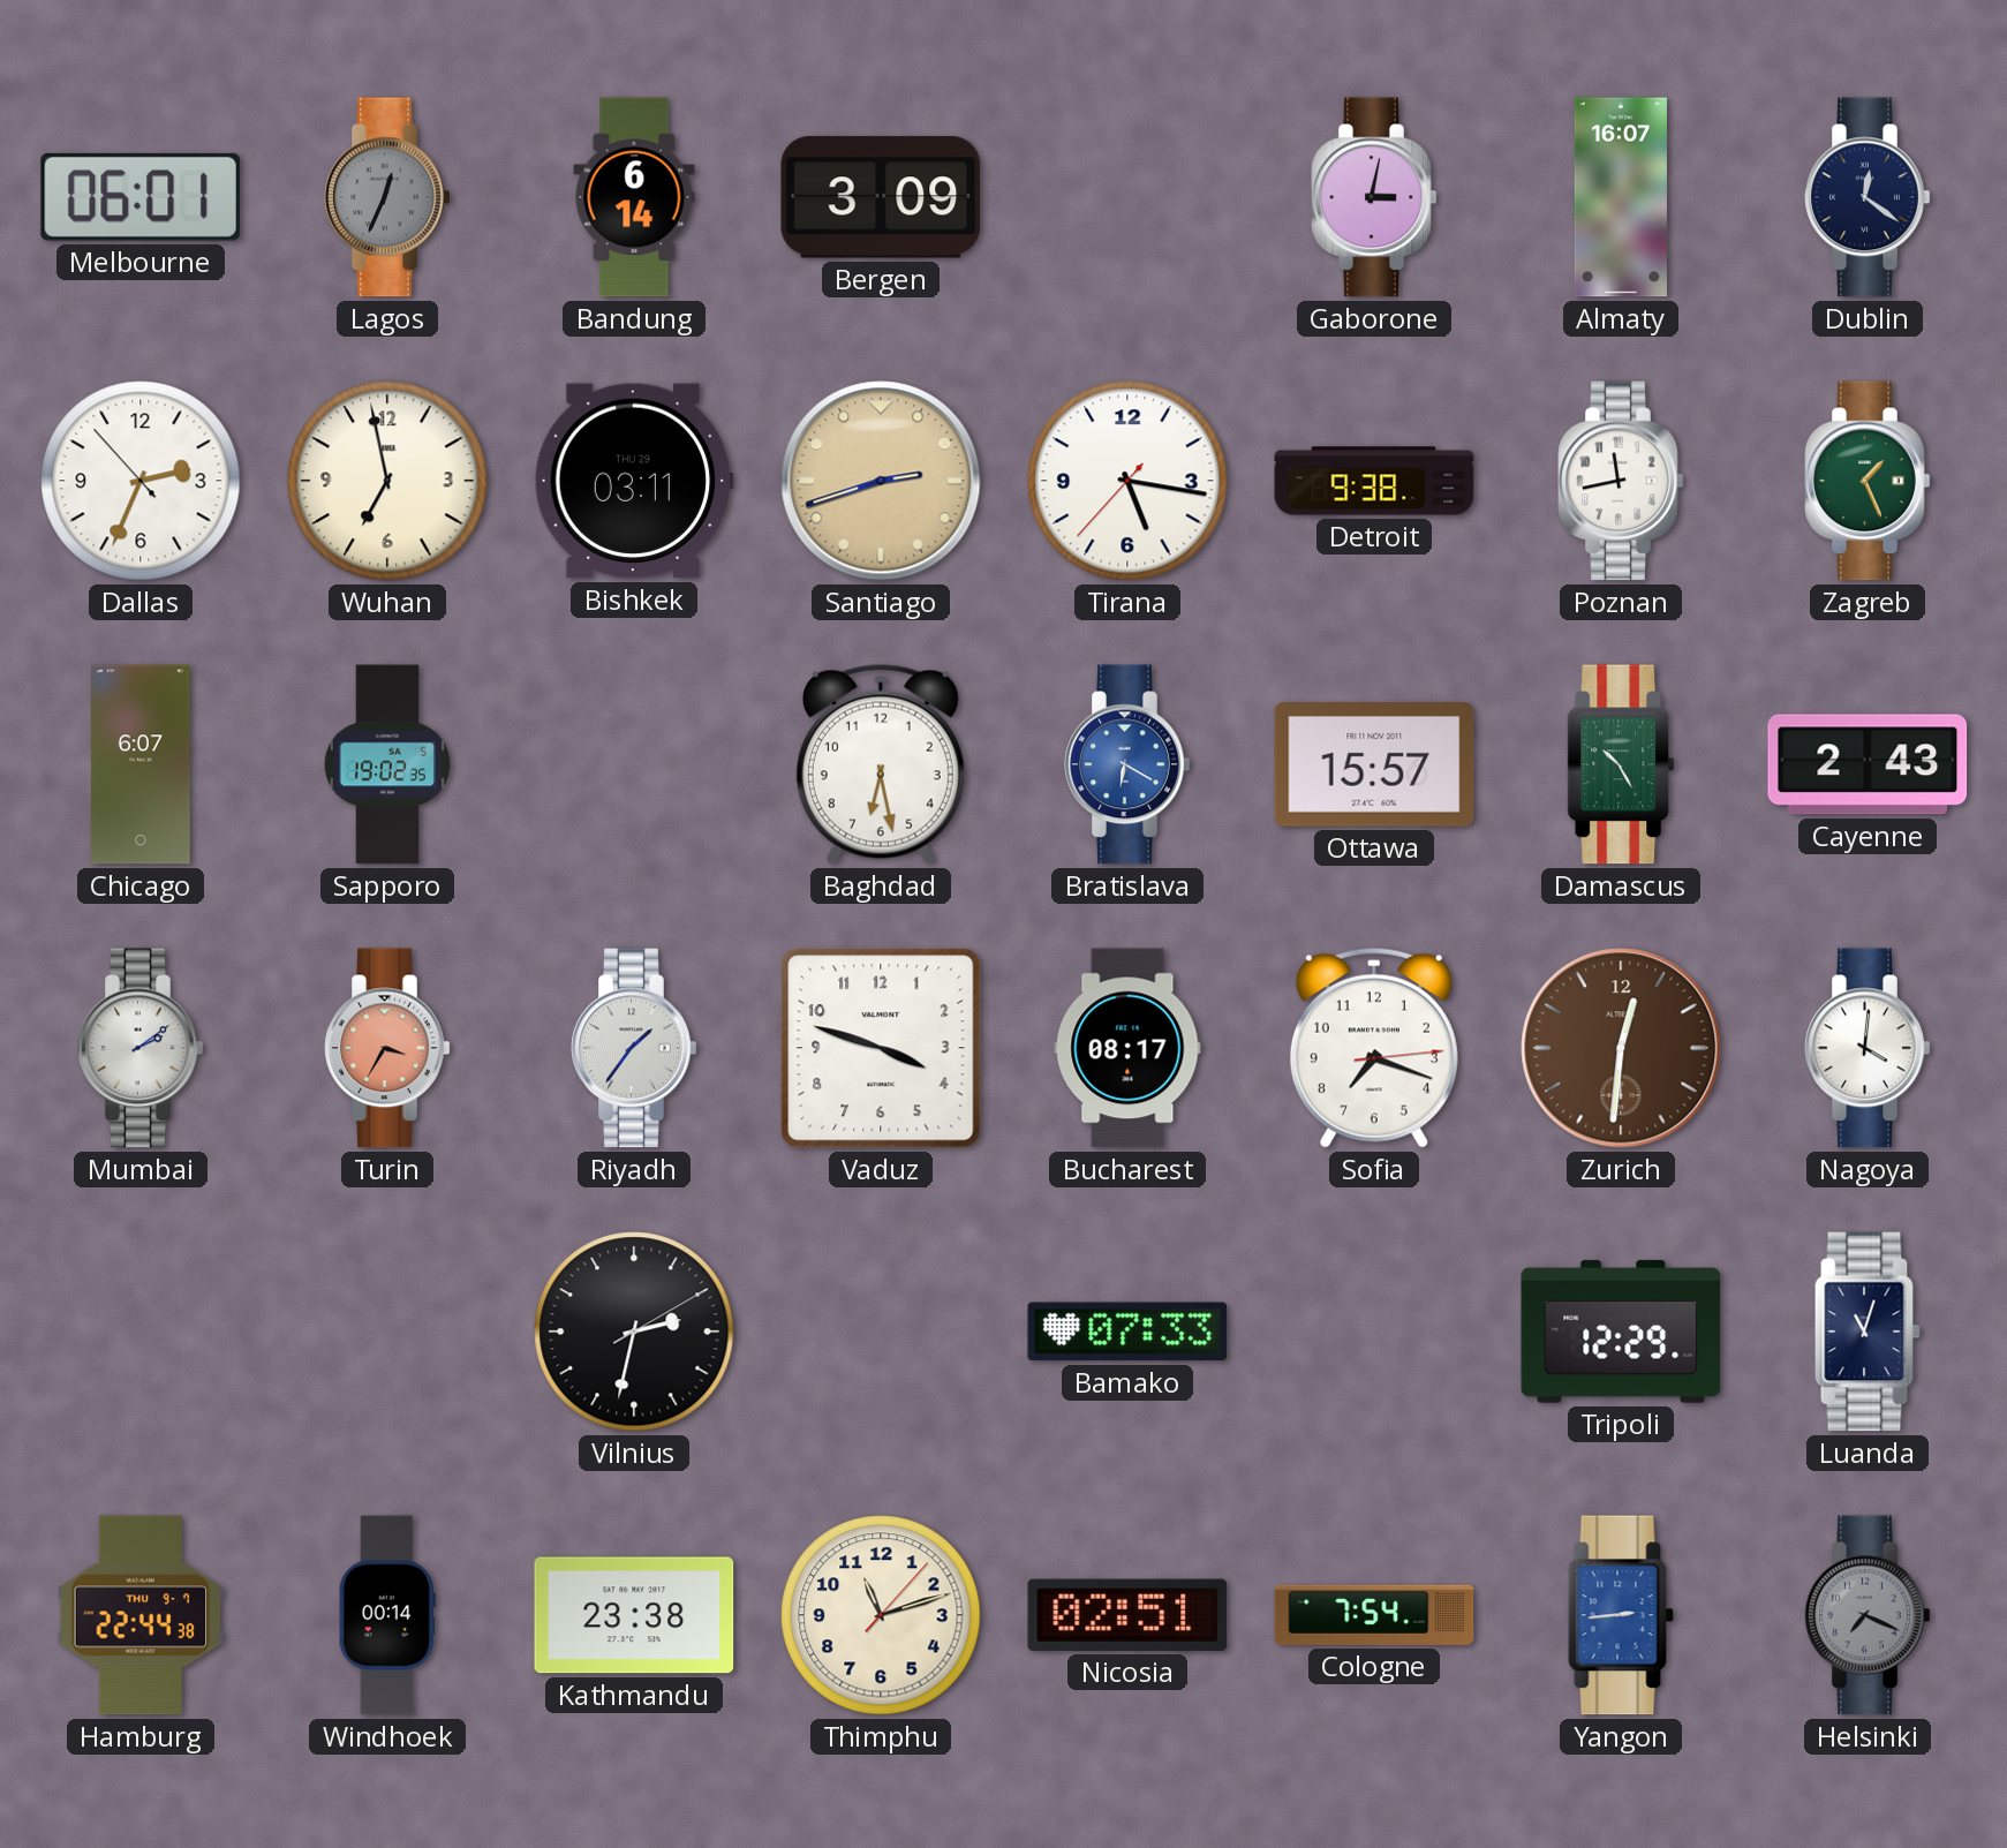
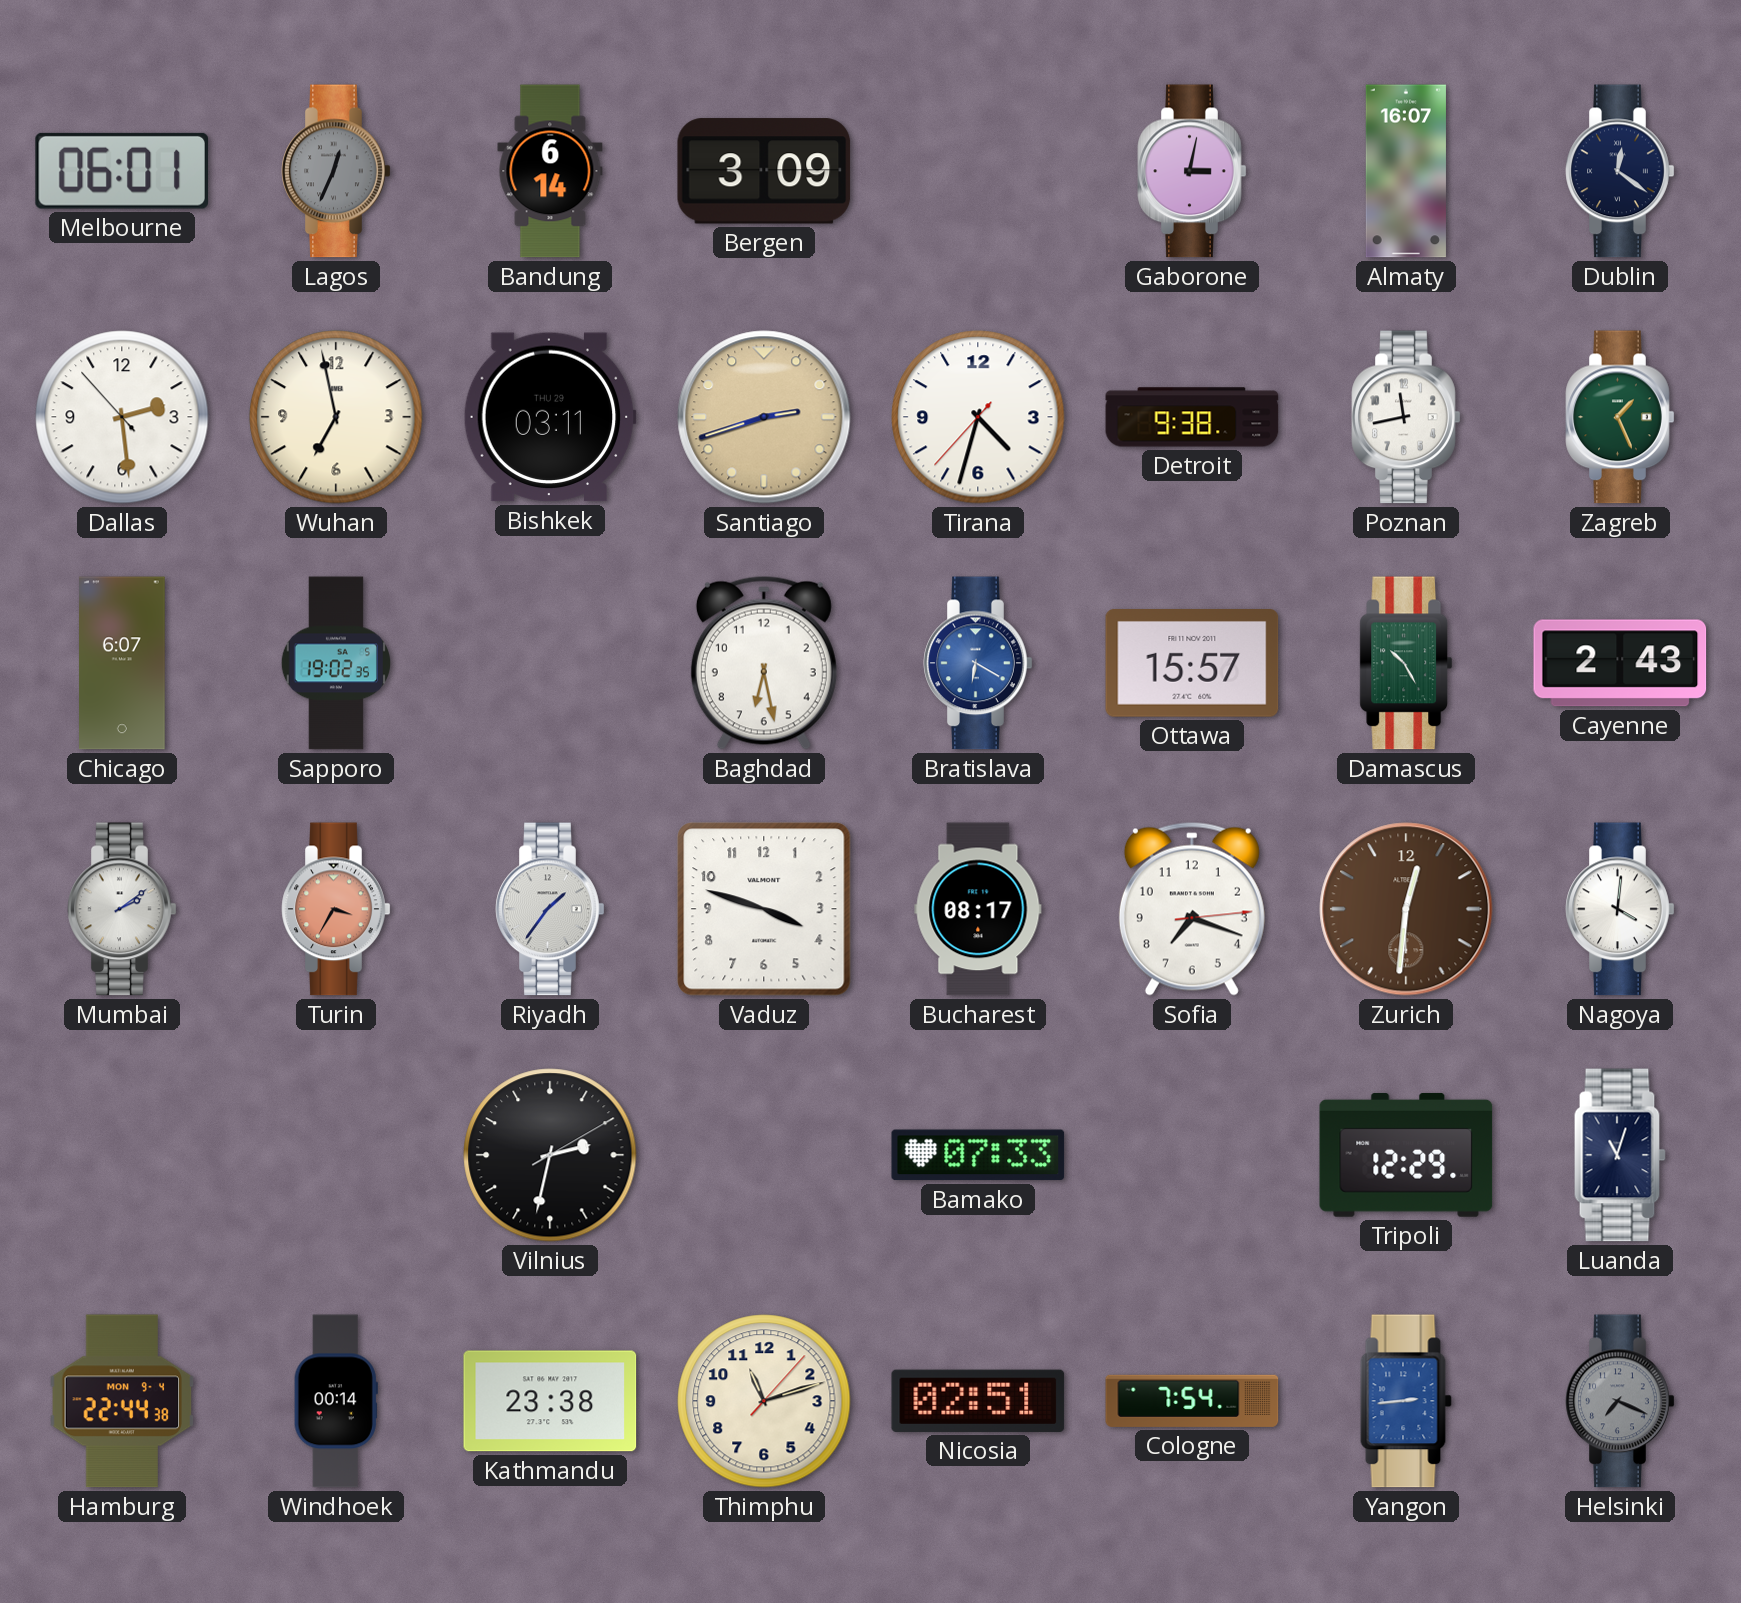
Dallas: 2:33 -> 2:28 (122, 417)
Tirana: 5:16 -> 4:32 (978, 417)
Hamburg date: THU 9-7 -> MON 9-4 (122, 1401)
